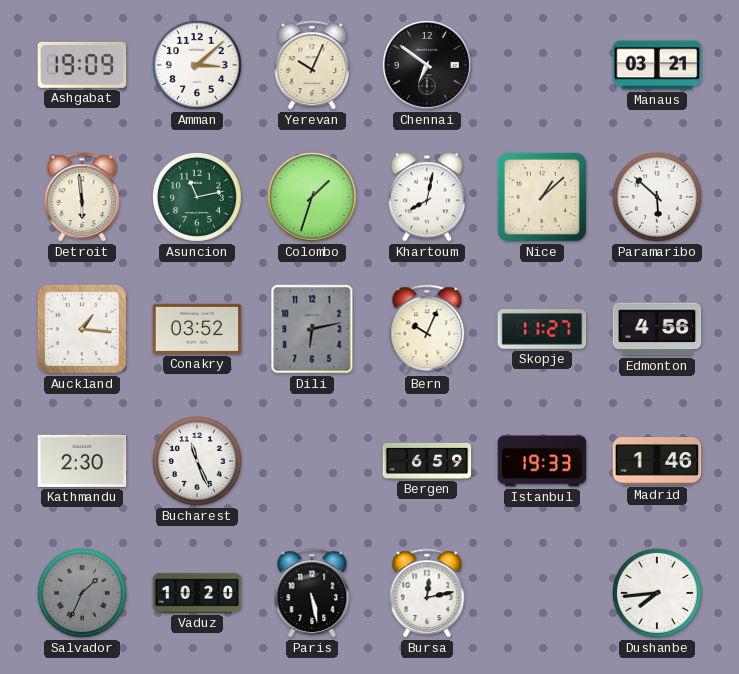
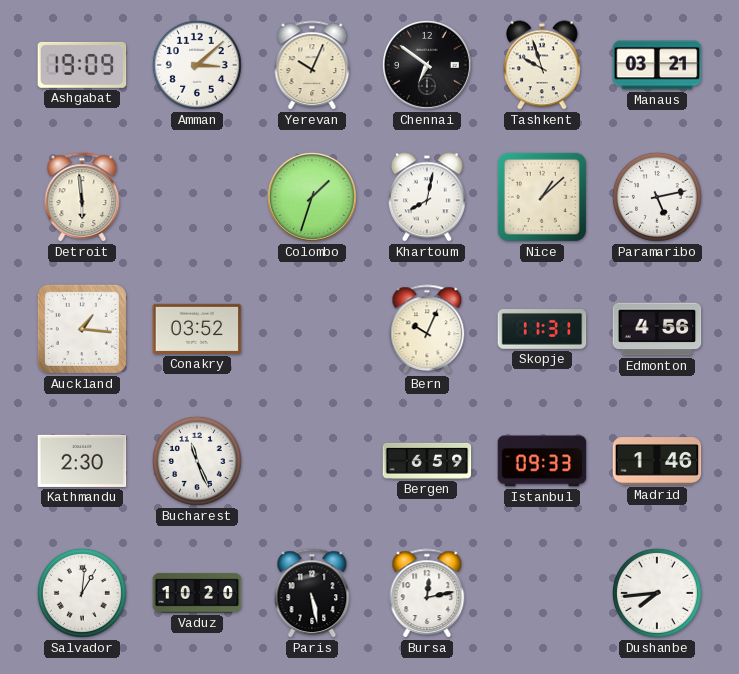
Tashkent: none -> 9:57 (542, 65)
Asuncion: 11:13 -> none (197, 197)
Paramaribo: 5:52 -> 5:13 (657, 197)
Dili: 6:13 -> none (312, 329)
Skopje: 11:27 -> 11:31 (542, 330)
Istanbul: 19:33 -> 09:33 (542, 461)
Salvador: 1:34 -> 1:01 (82, 593)
Salvador dial: grey -> white (82, 593)
